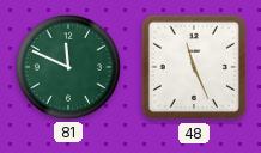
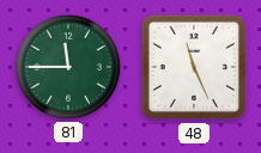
81: 11:49 -> 11:45 (68, 67)
